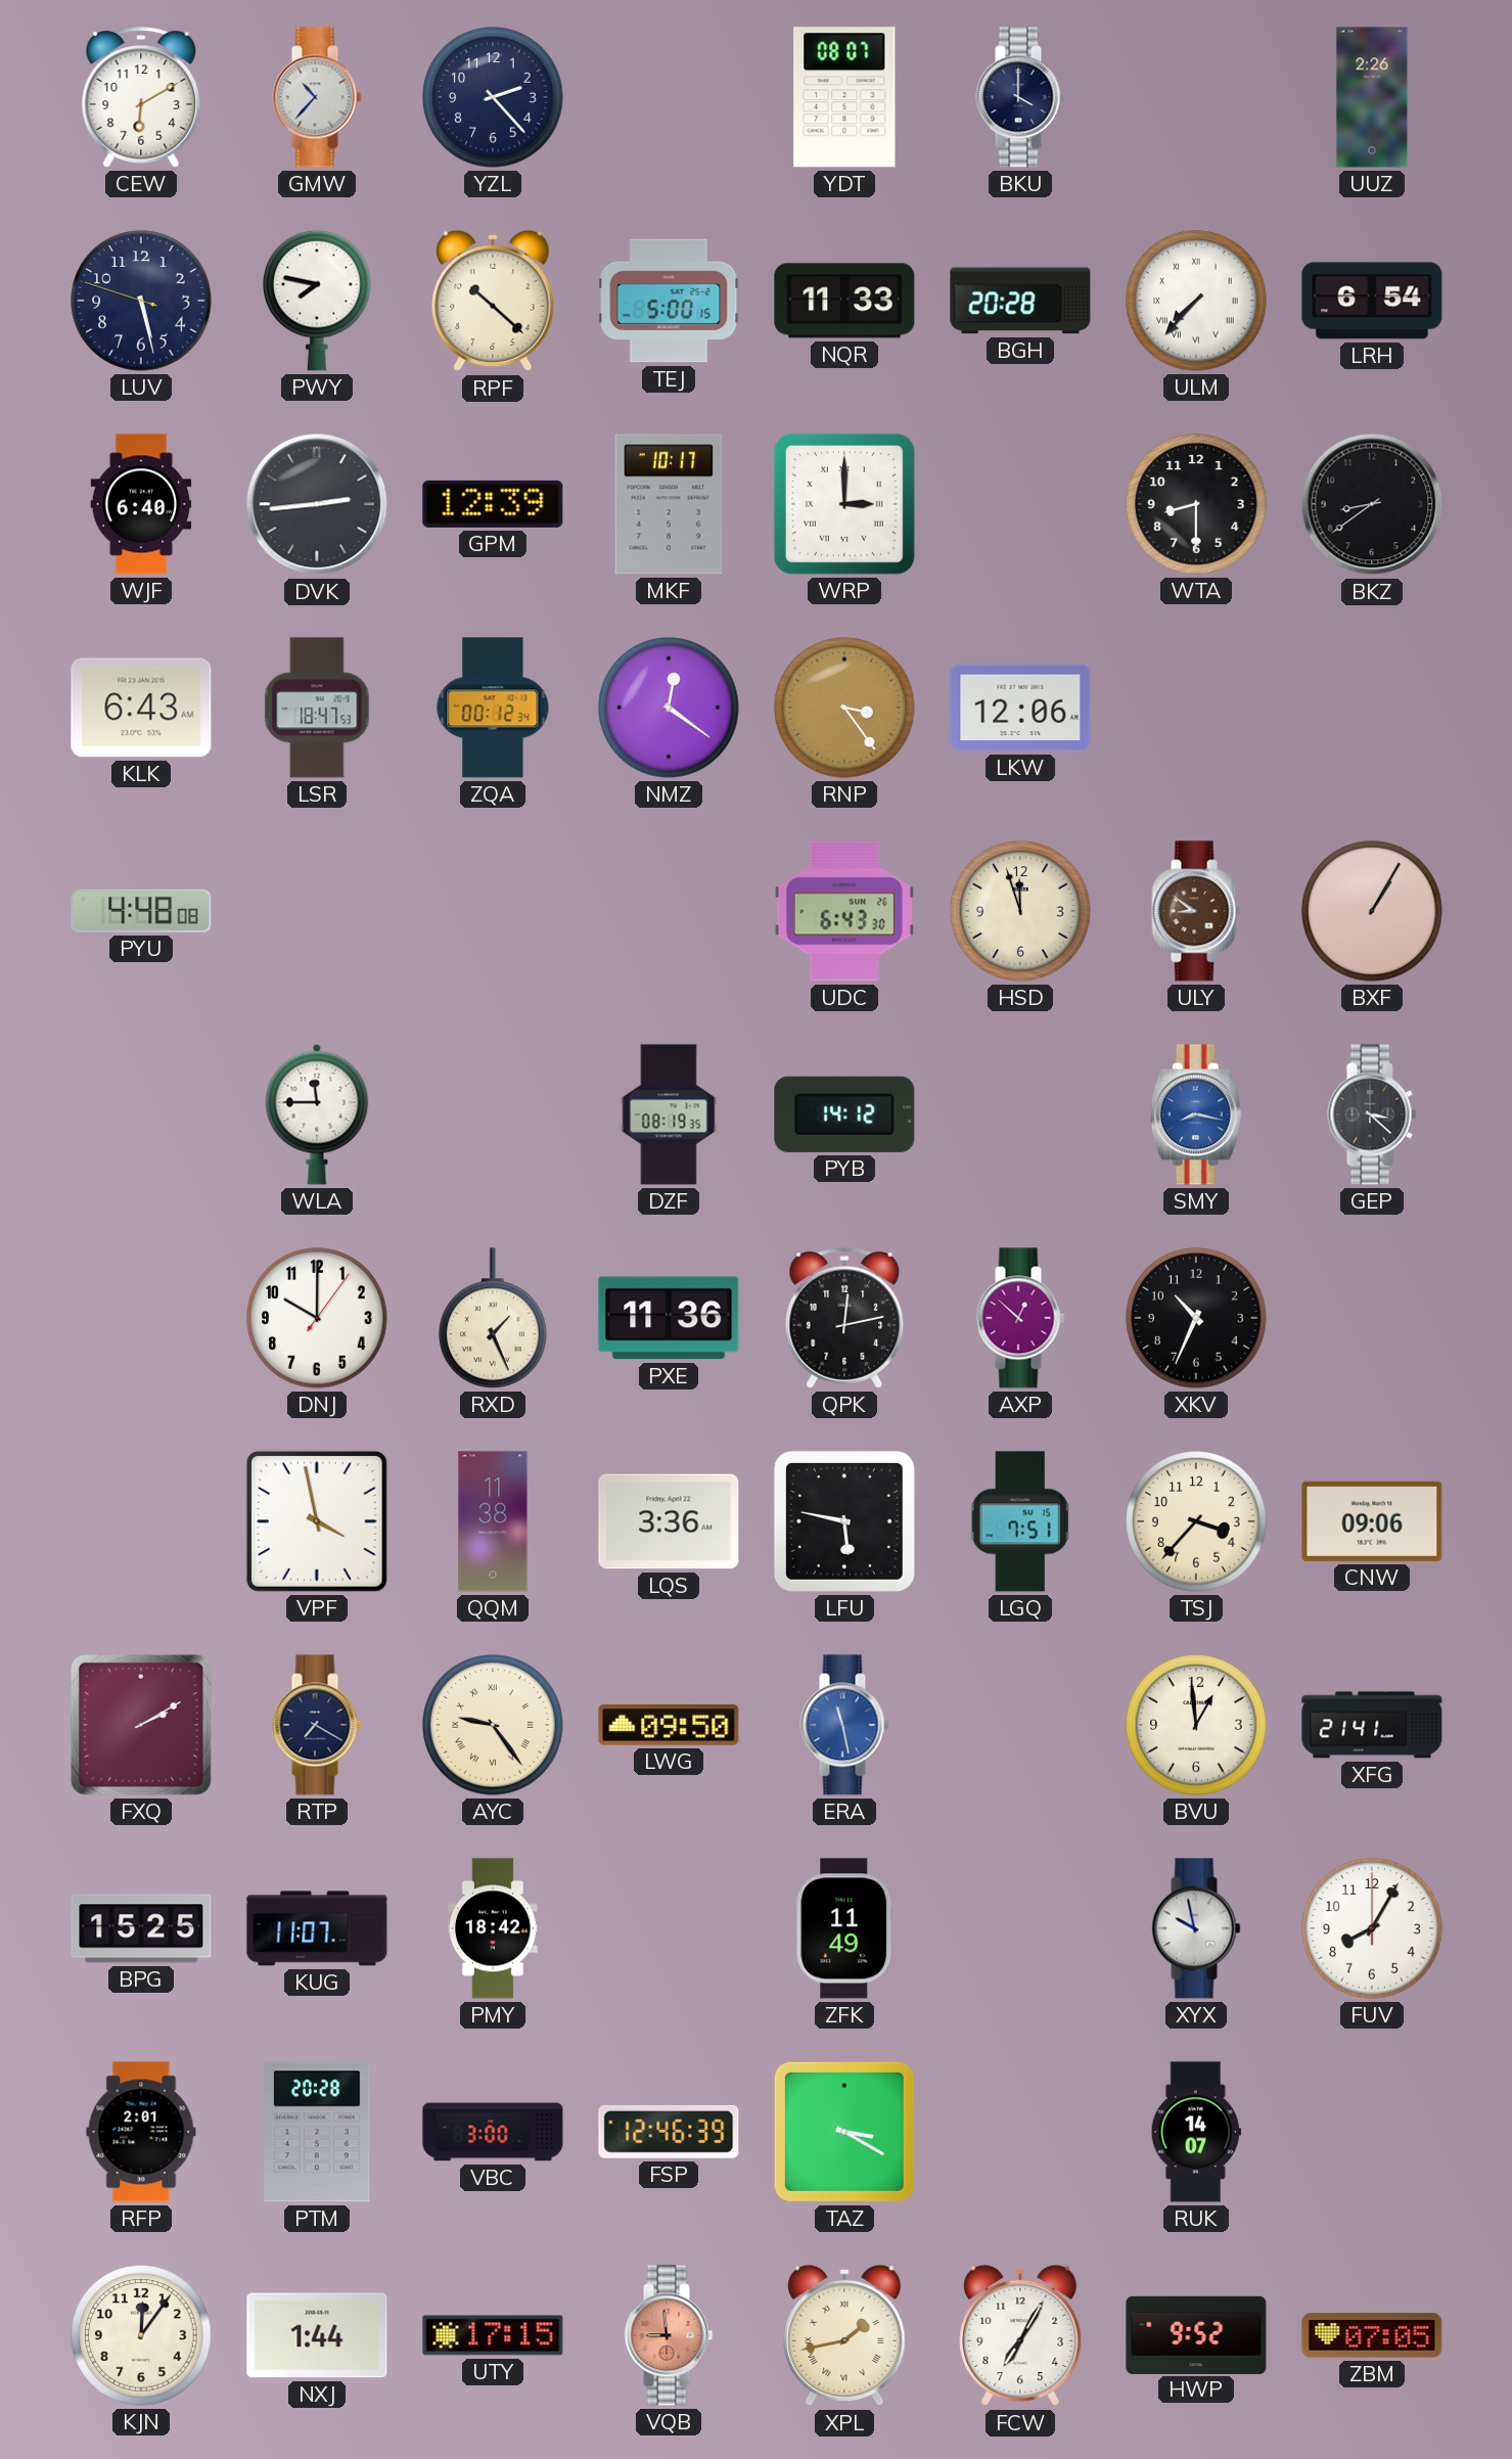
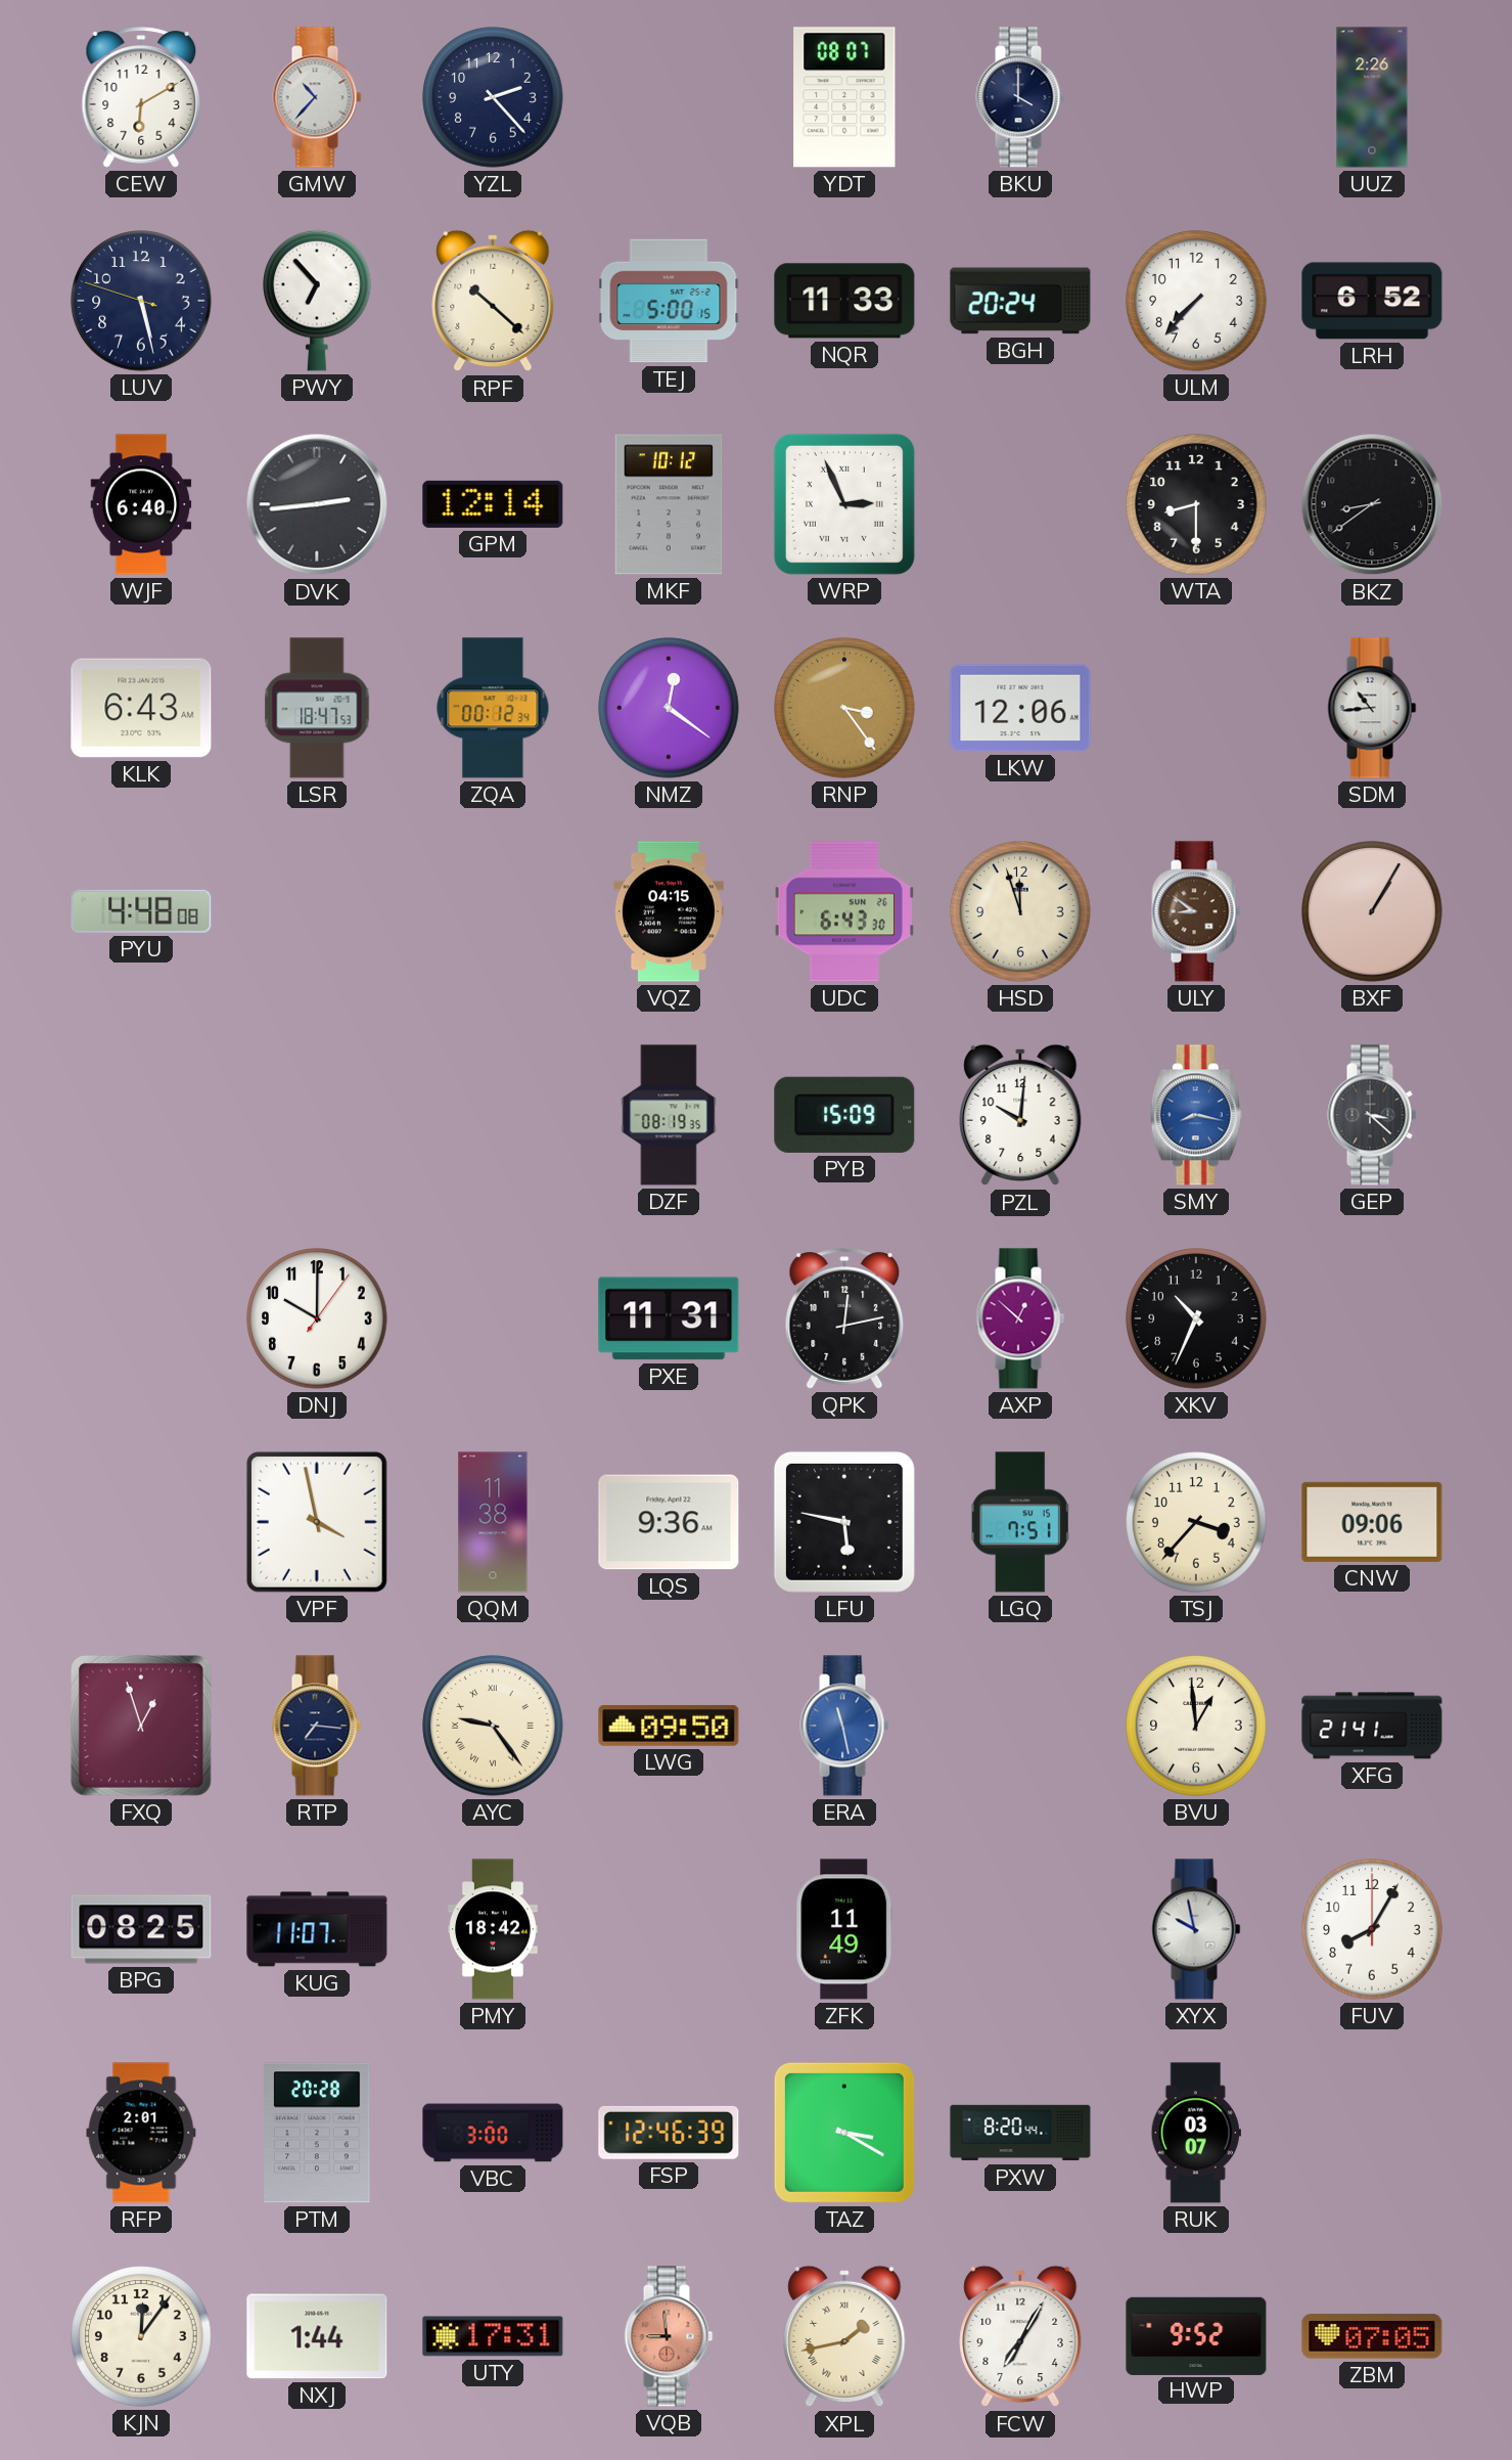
PWY: 7:47 -> 6:53 (317, 301)
BGH: 20:28 -> 20:24 (1020, 301)
ULM numerals: Roman -> Arabic (1196, 301)
LRH: 6:54 -> 6:52 (1372, 301)
GPM: 12:39 -> 12:14 (493, 504)
MKF: 10:17 -> 10:12 (669, 504)
WRP: 3:00 -> 2:56 (844, 504)
SDM: none -> 10:44 (1372, 708)
VQZ: none -> 04:15 (669, 911)
WLA: 11:45 -> none (317, 1114)
PYB: 14:12 -> 15:09 (844, 1115)
PZL: none -> 10:01 (1020, 1115)
RXD: 1:26 -> none (493, 1318)
PXE: 11:36 -> 11:31 (669, 1318)
LQS: 3:36 -> 9:36 (669, 1522)
FXQ: 2:10 -> 12:57 (141, 1726)
RTP: 7:20 -> 7:16 (317, 1726)
BPG: 15:25 -> 08:25 (141, 1929)
PXW: none -> 8:20 (1020, 2133)
RUK: 14:07 -> 03:07 (1196, 2133)
UTY: 17:15 -> 17:31 (493, 2336)
